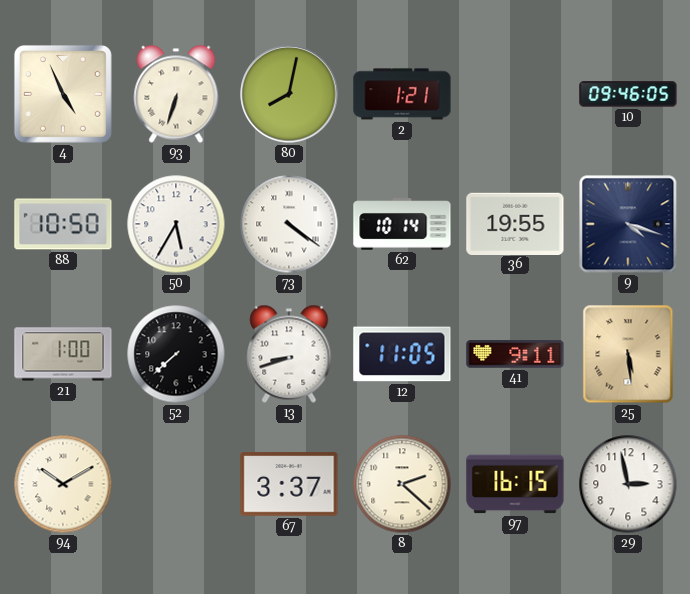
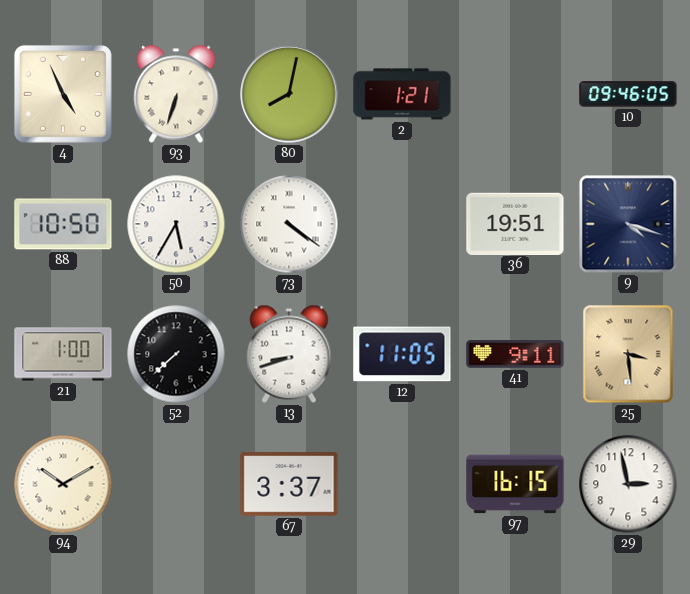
62: 10:14 -> none (402, 224)
36: 19:55 -> 19:51 (515, 223)
25: 5:29 -> 3:29 (628, 354)
8: 2:22 -> none (402, 484)
